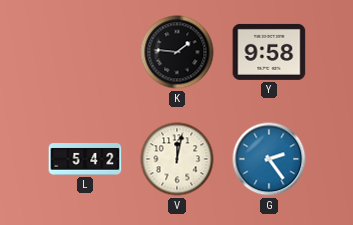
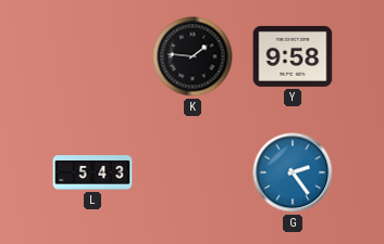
L: 5:42 -> 5:43 (92, 172)
V: 12:02 -> none (177, 159)
